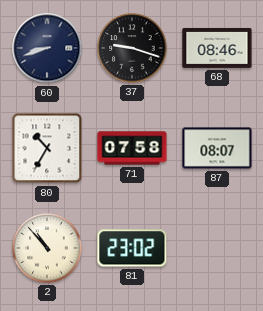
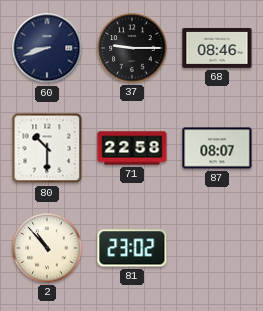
37: 9:18 -> 9:15 (132, 48)
80: 10:35 -> 10:30 (47, 148)
71: 07:58 -> 22:58 (132, 148)
